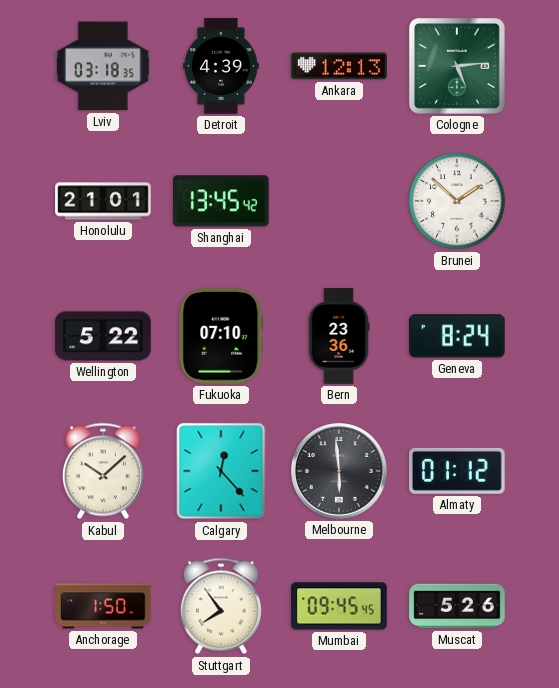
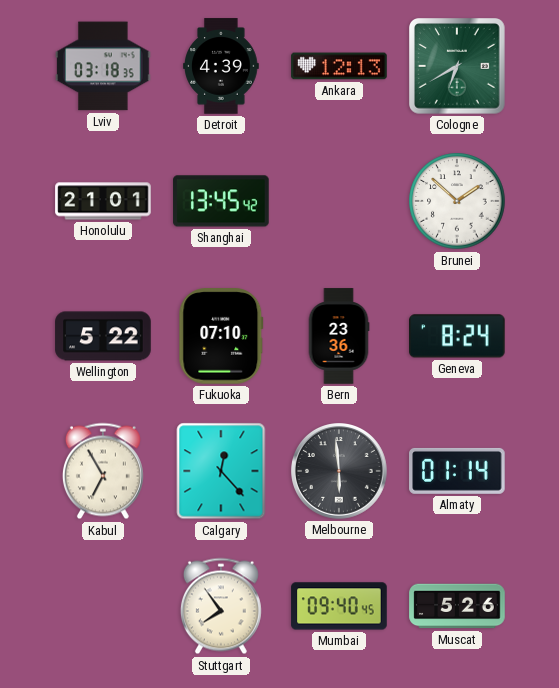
Cologne: 5:14 -> 6:40 (457, 66)
Kabul: 10:08 -> 6:55 (103, 471)
Almaty: 01:12 -> 01:14 (457, 471)
Anchorage: 1:50 -> none (103, 606)
Mumbai: 09:45 -> 09:40 (339, 606)
